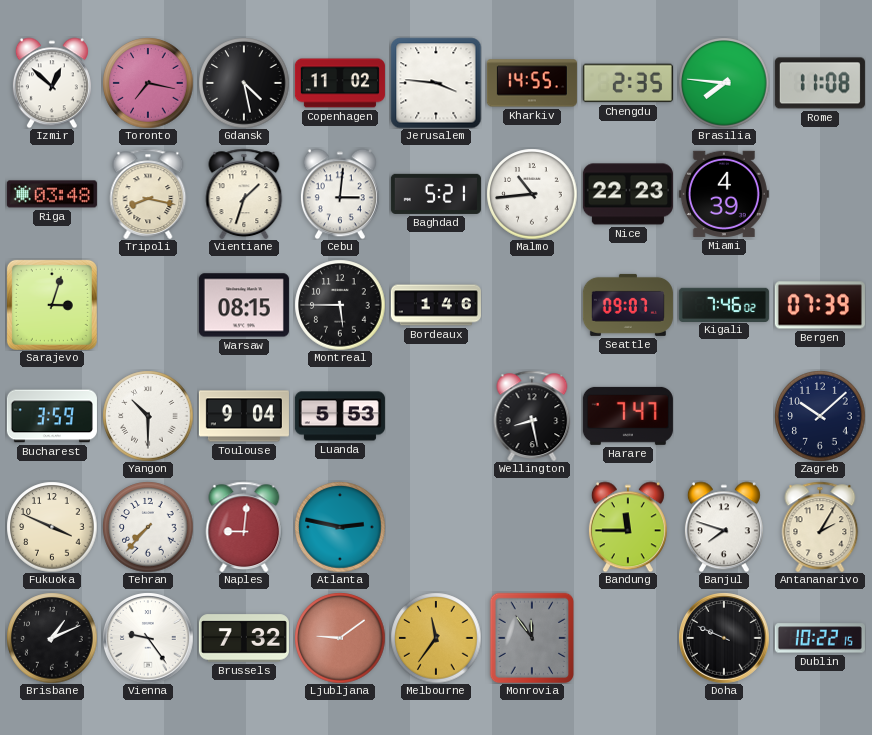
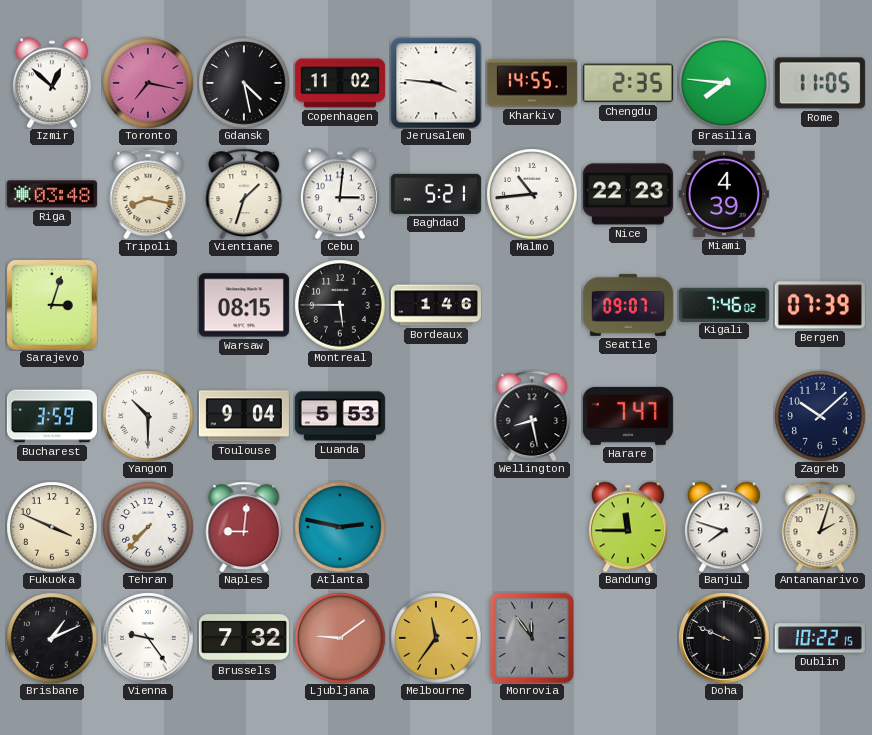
Rome: 11:08 -> 11:05 (820, 83)
Antananarivo: 2:05 -> 2:03 (820, 527)
